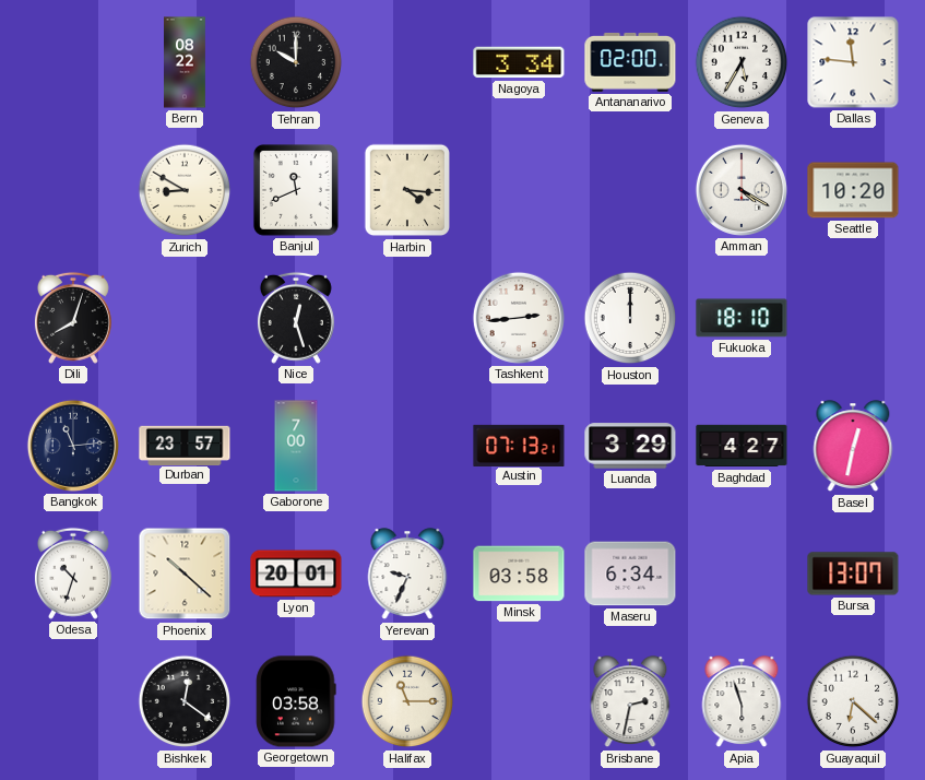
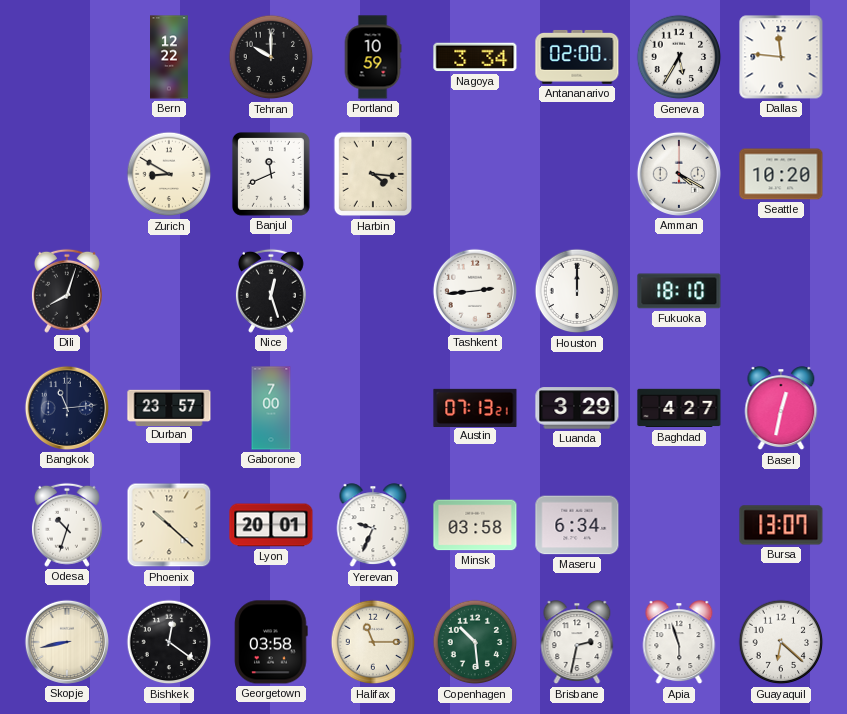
Bern: 08:22 -> 12:22 (170, 57)
Portland: none -> 10:59 (373, 57)
Skopje: none -> 8:43 (67, 642)
Copenhagen: none -> 10:29 (475, 642)
